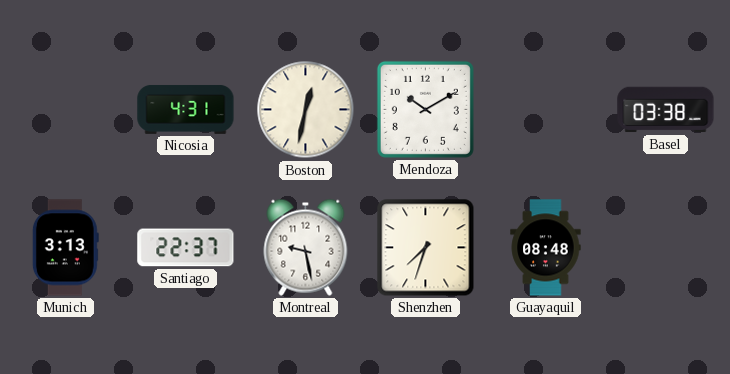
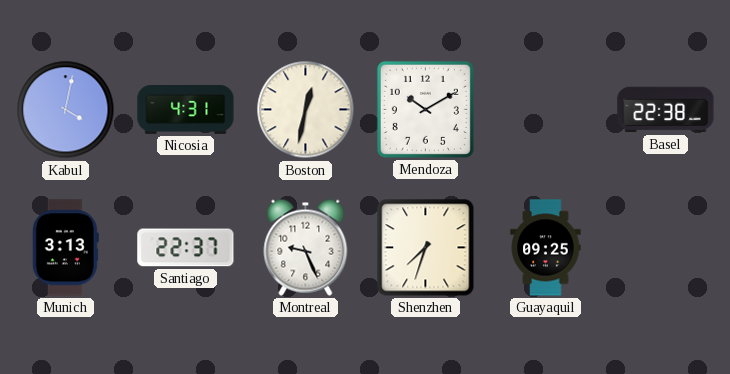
Kabul: none -> 4:02 (66, 110)
Basel: 03:38 -> 22:38 (666, 110)
Montreal: 9:28 -> 9:26 (306, 247)
Guayaquil: 08:48 -> 09:25 (546, 248)
